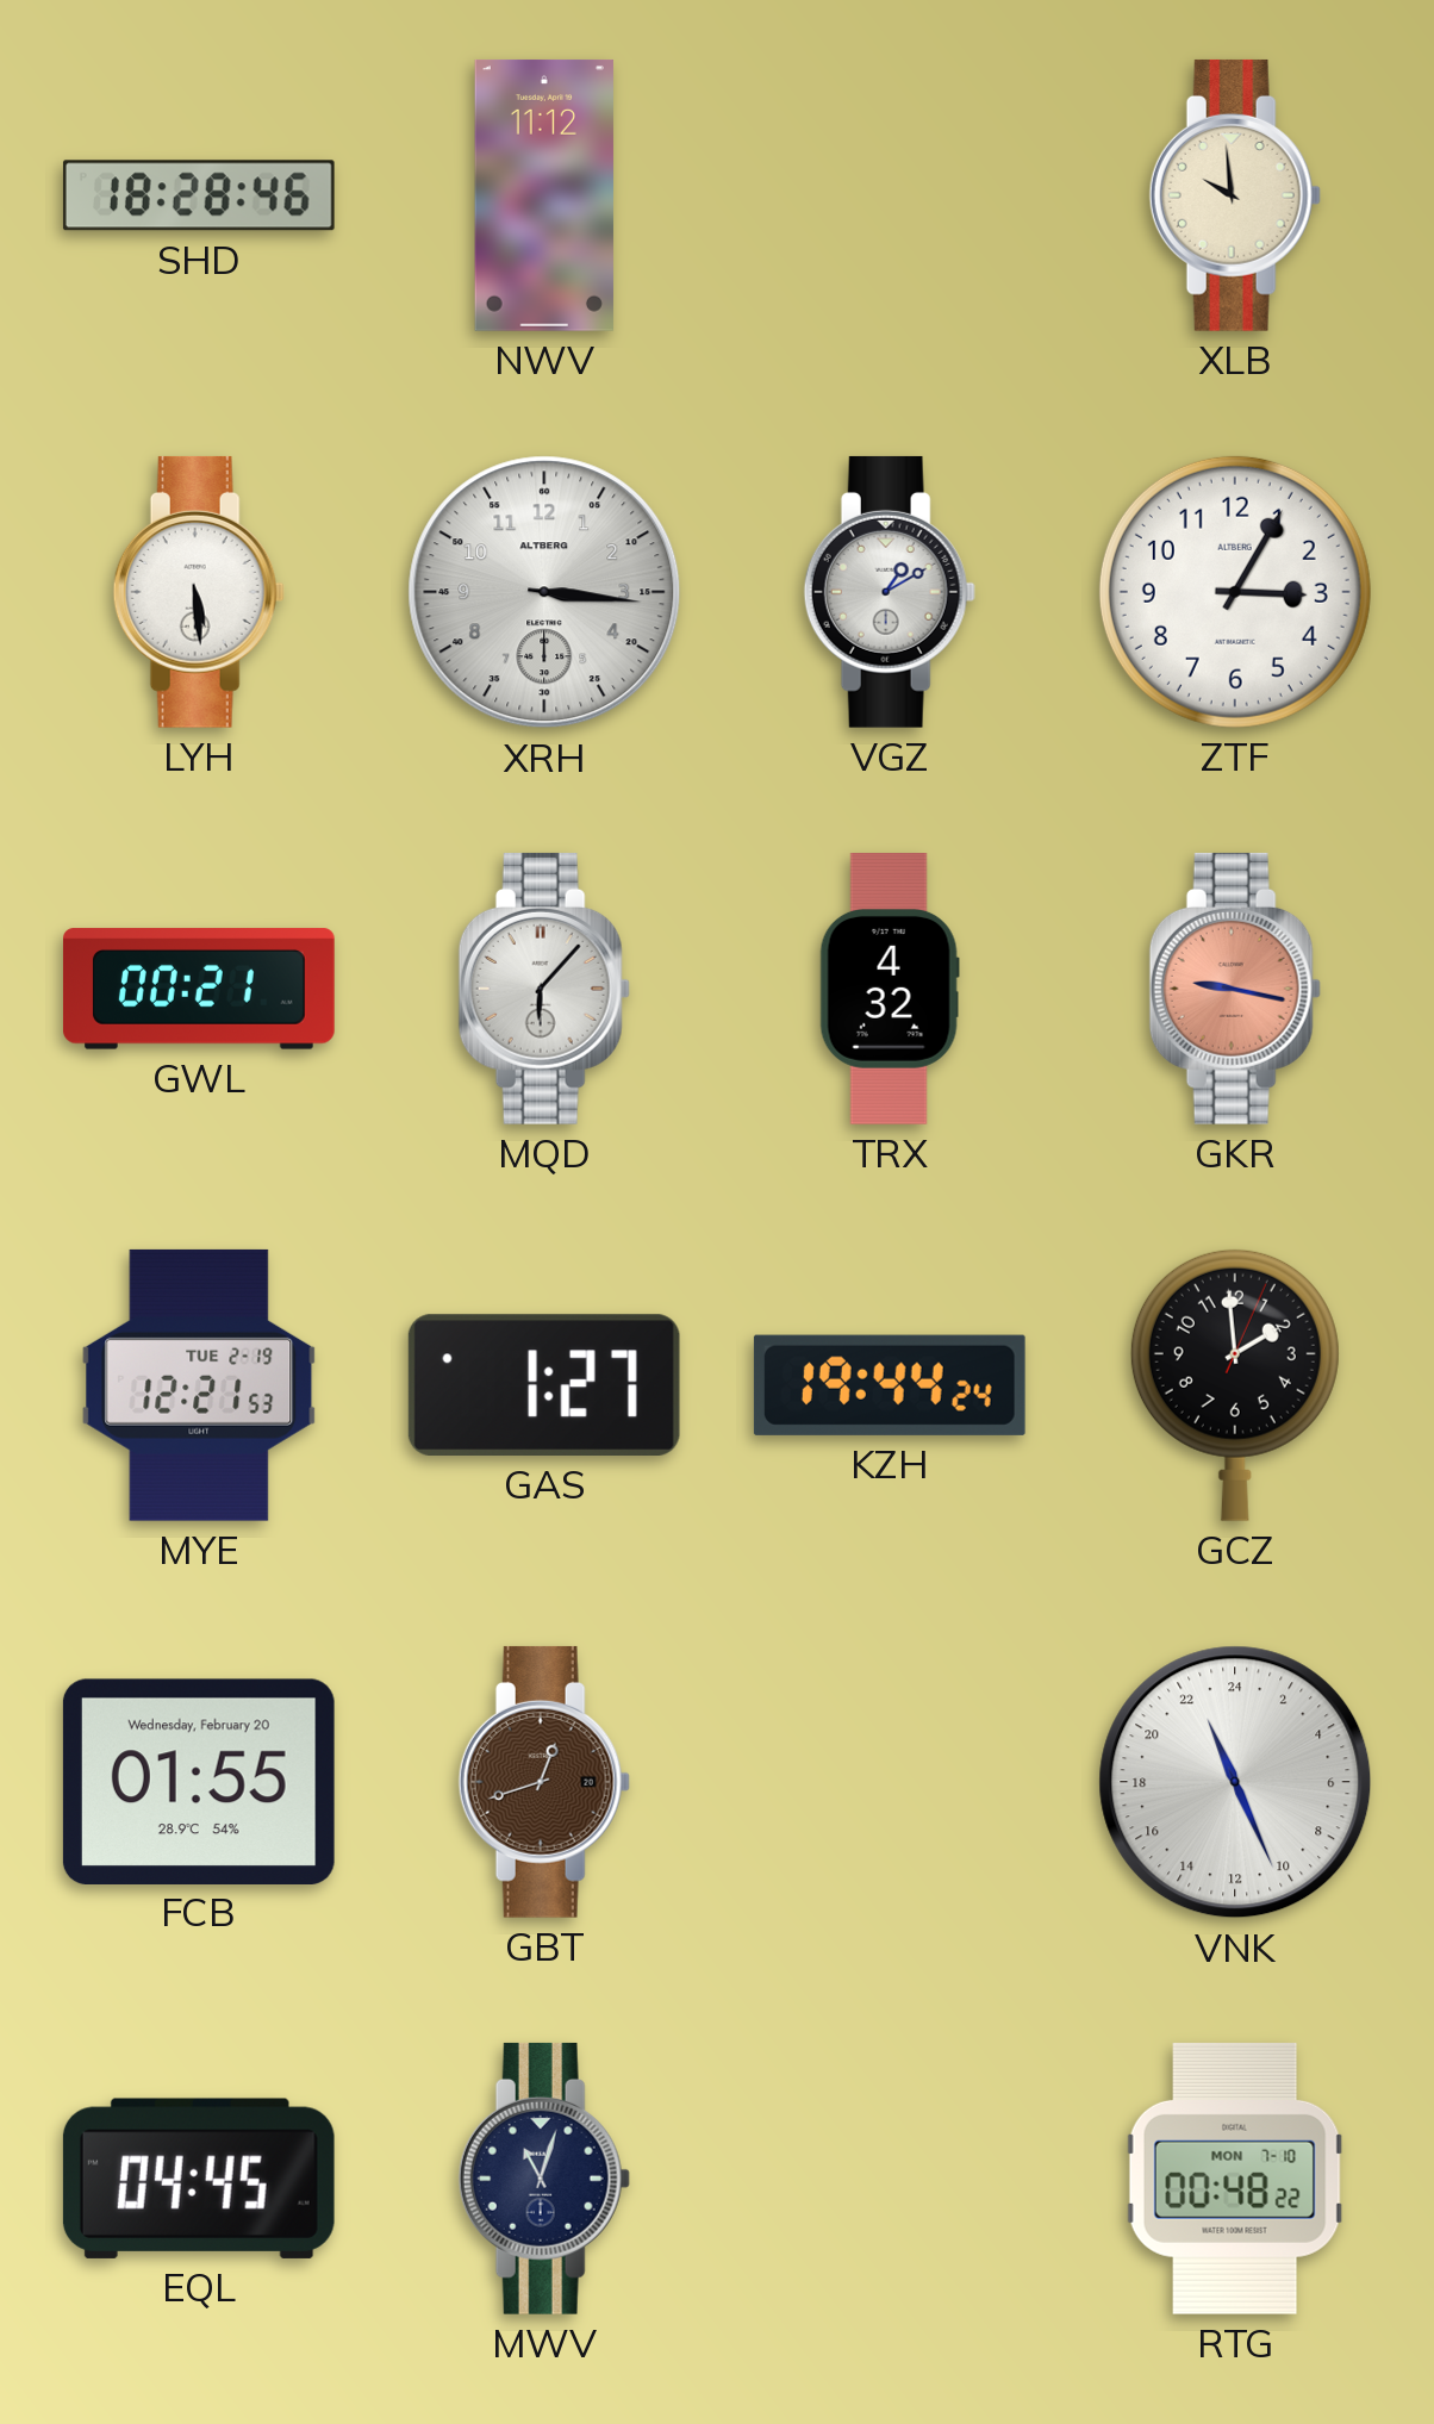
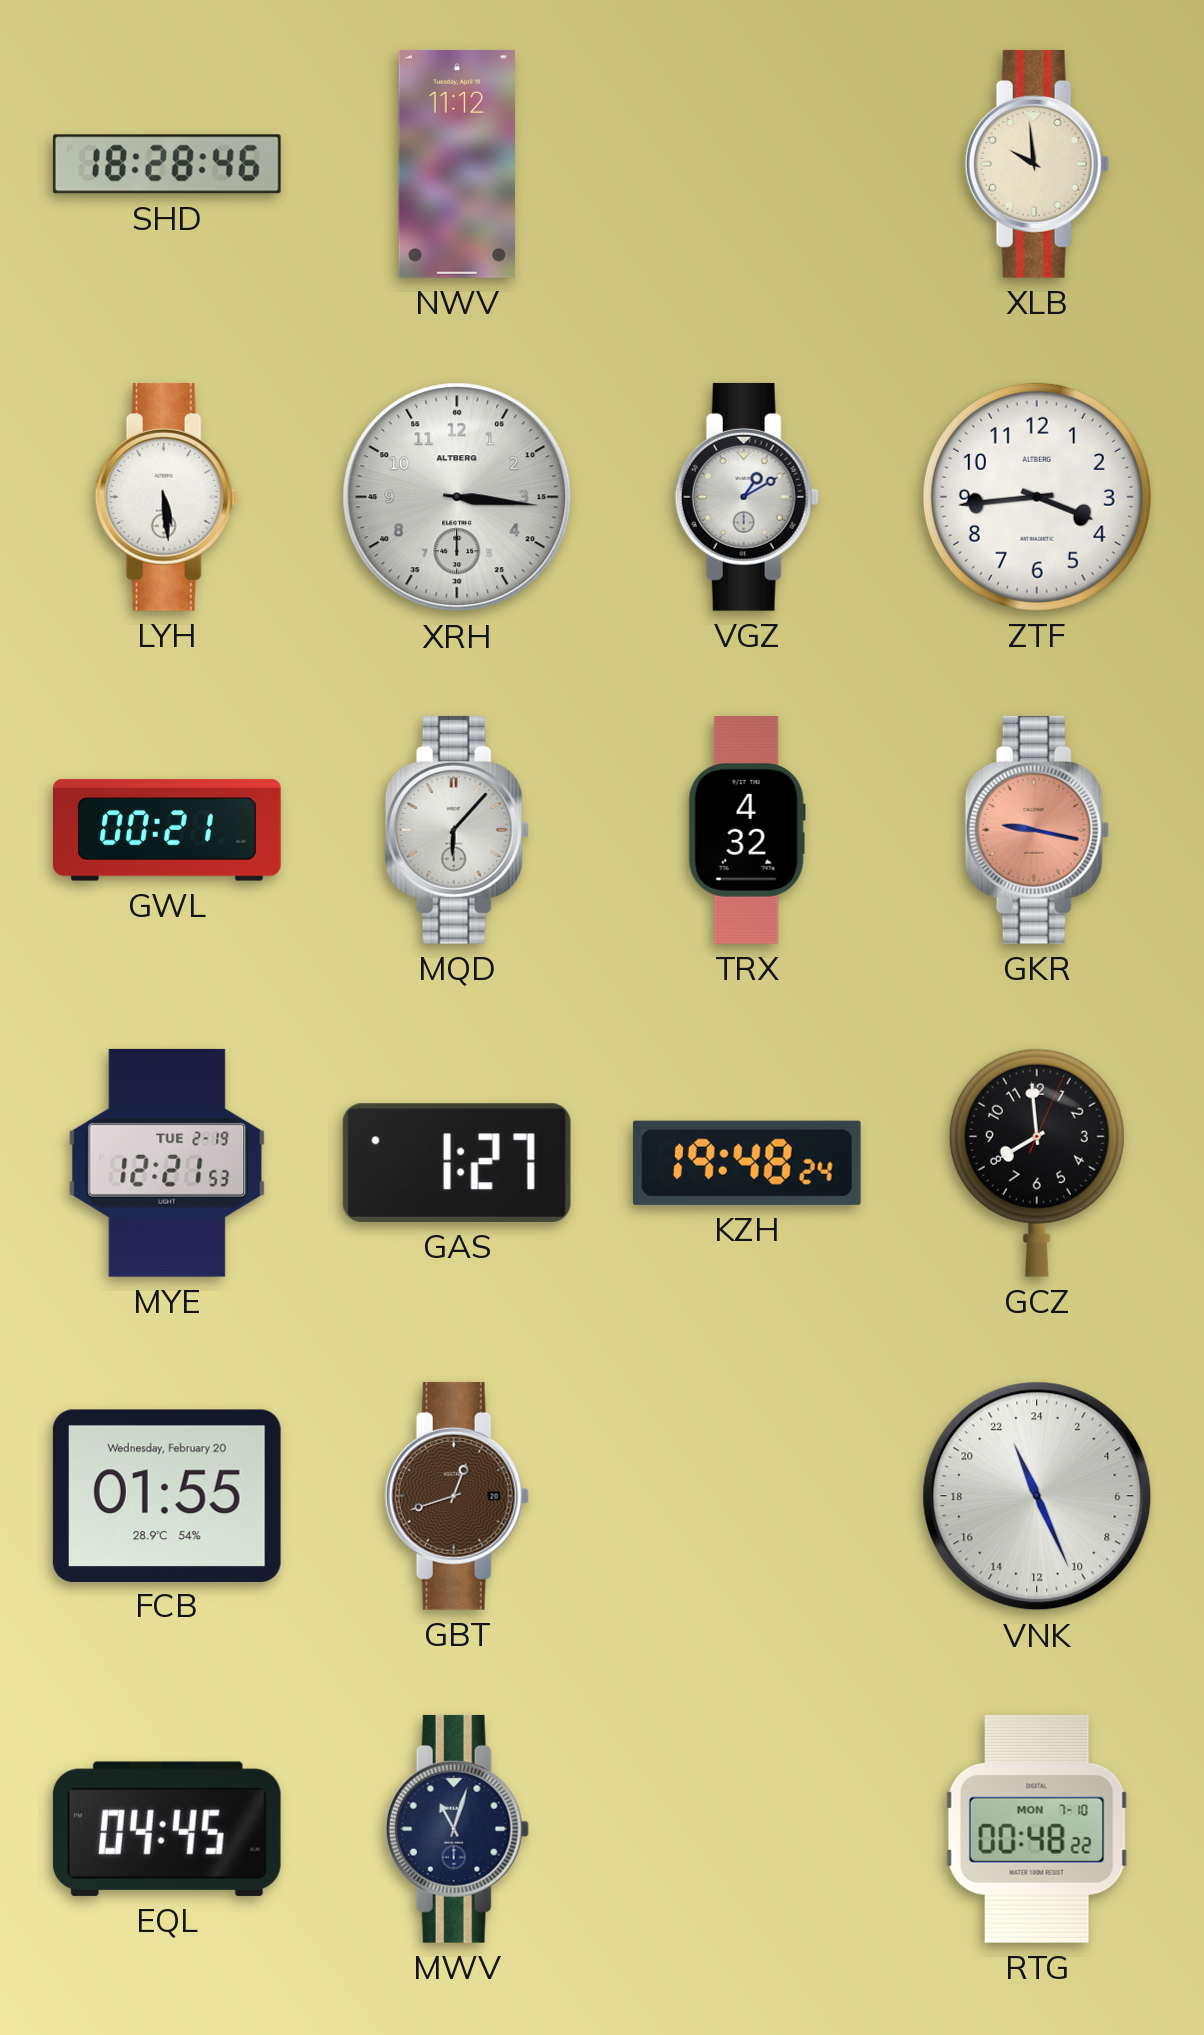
ZTF: 3:05 -> 3:44 (1037, 497)
KZH: 19:44 -> 19:48 (747, 1163)
GCZ: 1:59 -> 7:59 (1037, 1163)
